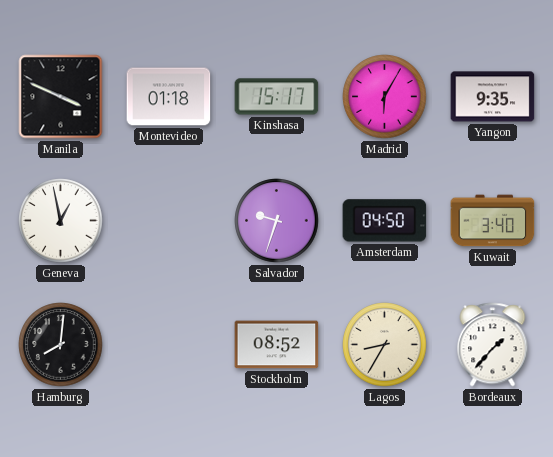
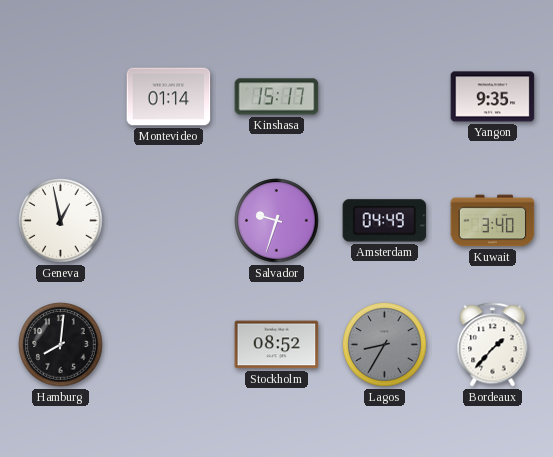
Manila: 3:49 -> none (61, 97)
Montevideo: 01:18 -> 01:14 (169, 97)
Madrid: 6:05 -> none (385, 97)
Amsterdam: 04:50 -> 04:49 (385, 221)
Lagos dial: cream -> grey (385, 345)
